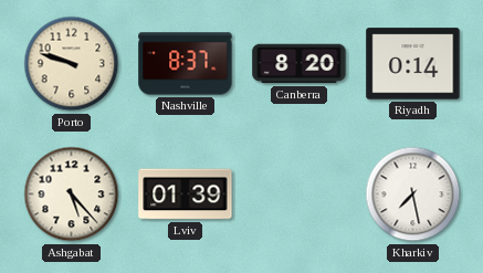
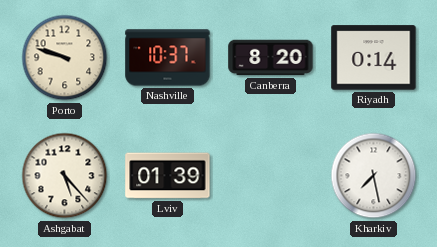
Nashville: 8:37 -> 10:37 (168, 58)
